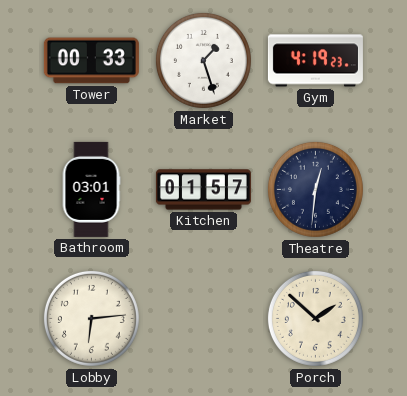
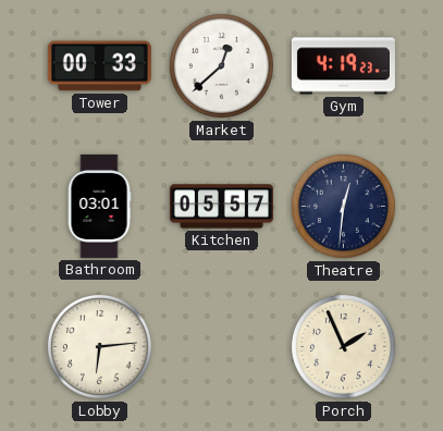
Market: 1:27 -> 12:38 (221, 65)
Kitchen: 01:57 -> 05:57 (221, 207)
Porch: 1:52 -> 1:56 (343, 346)
